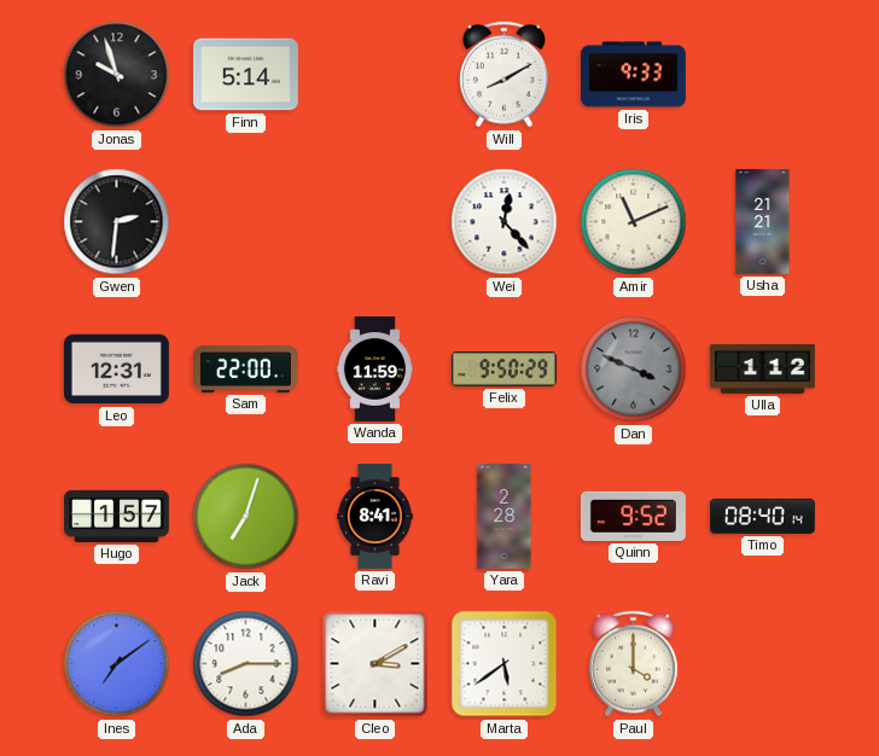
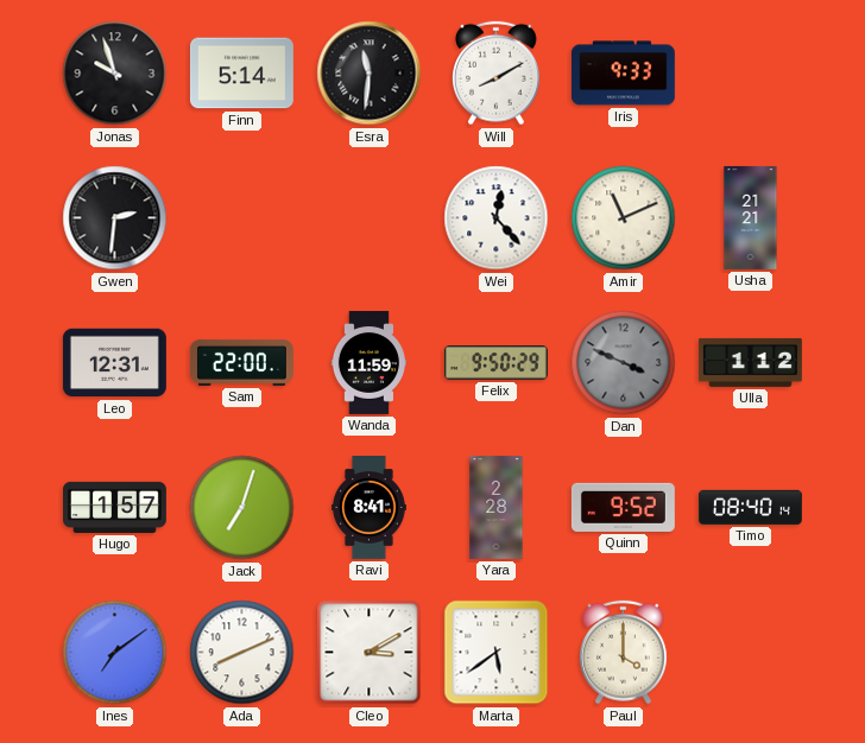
Esra: none -> 11:31 (370, 74)
Ada: 8:15 -> 8:11 (242, 653)
